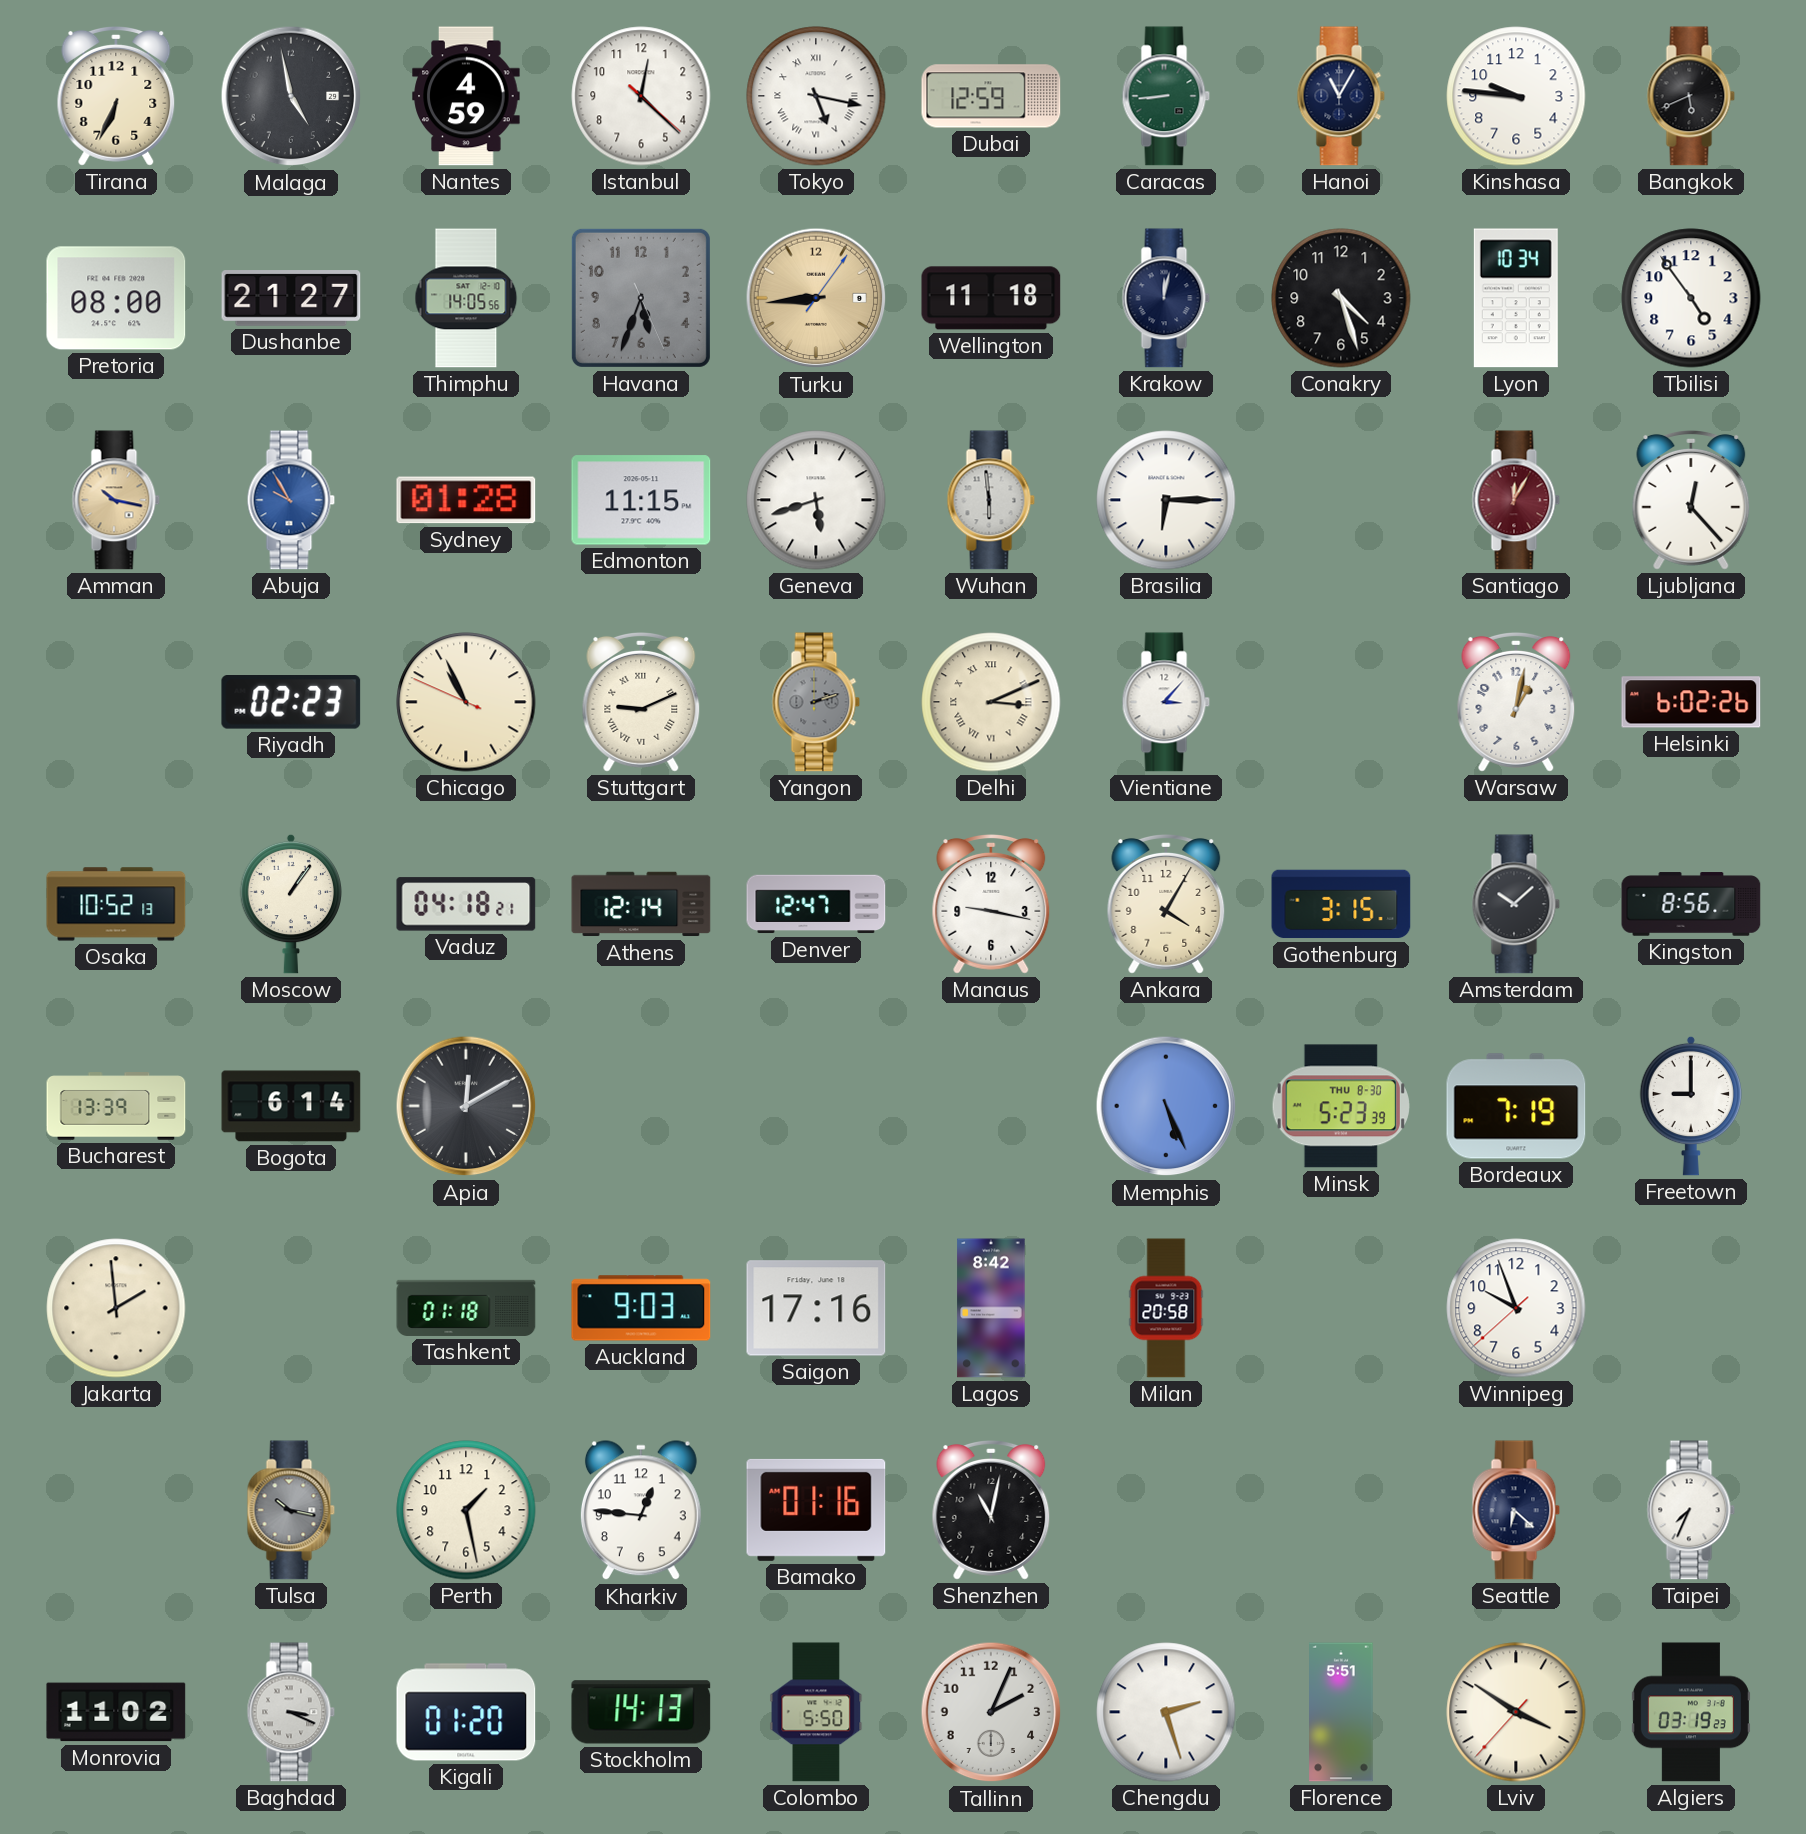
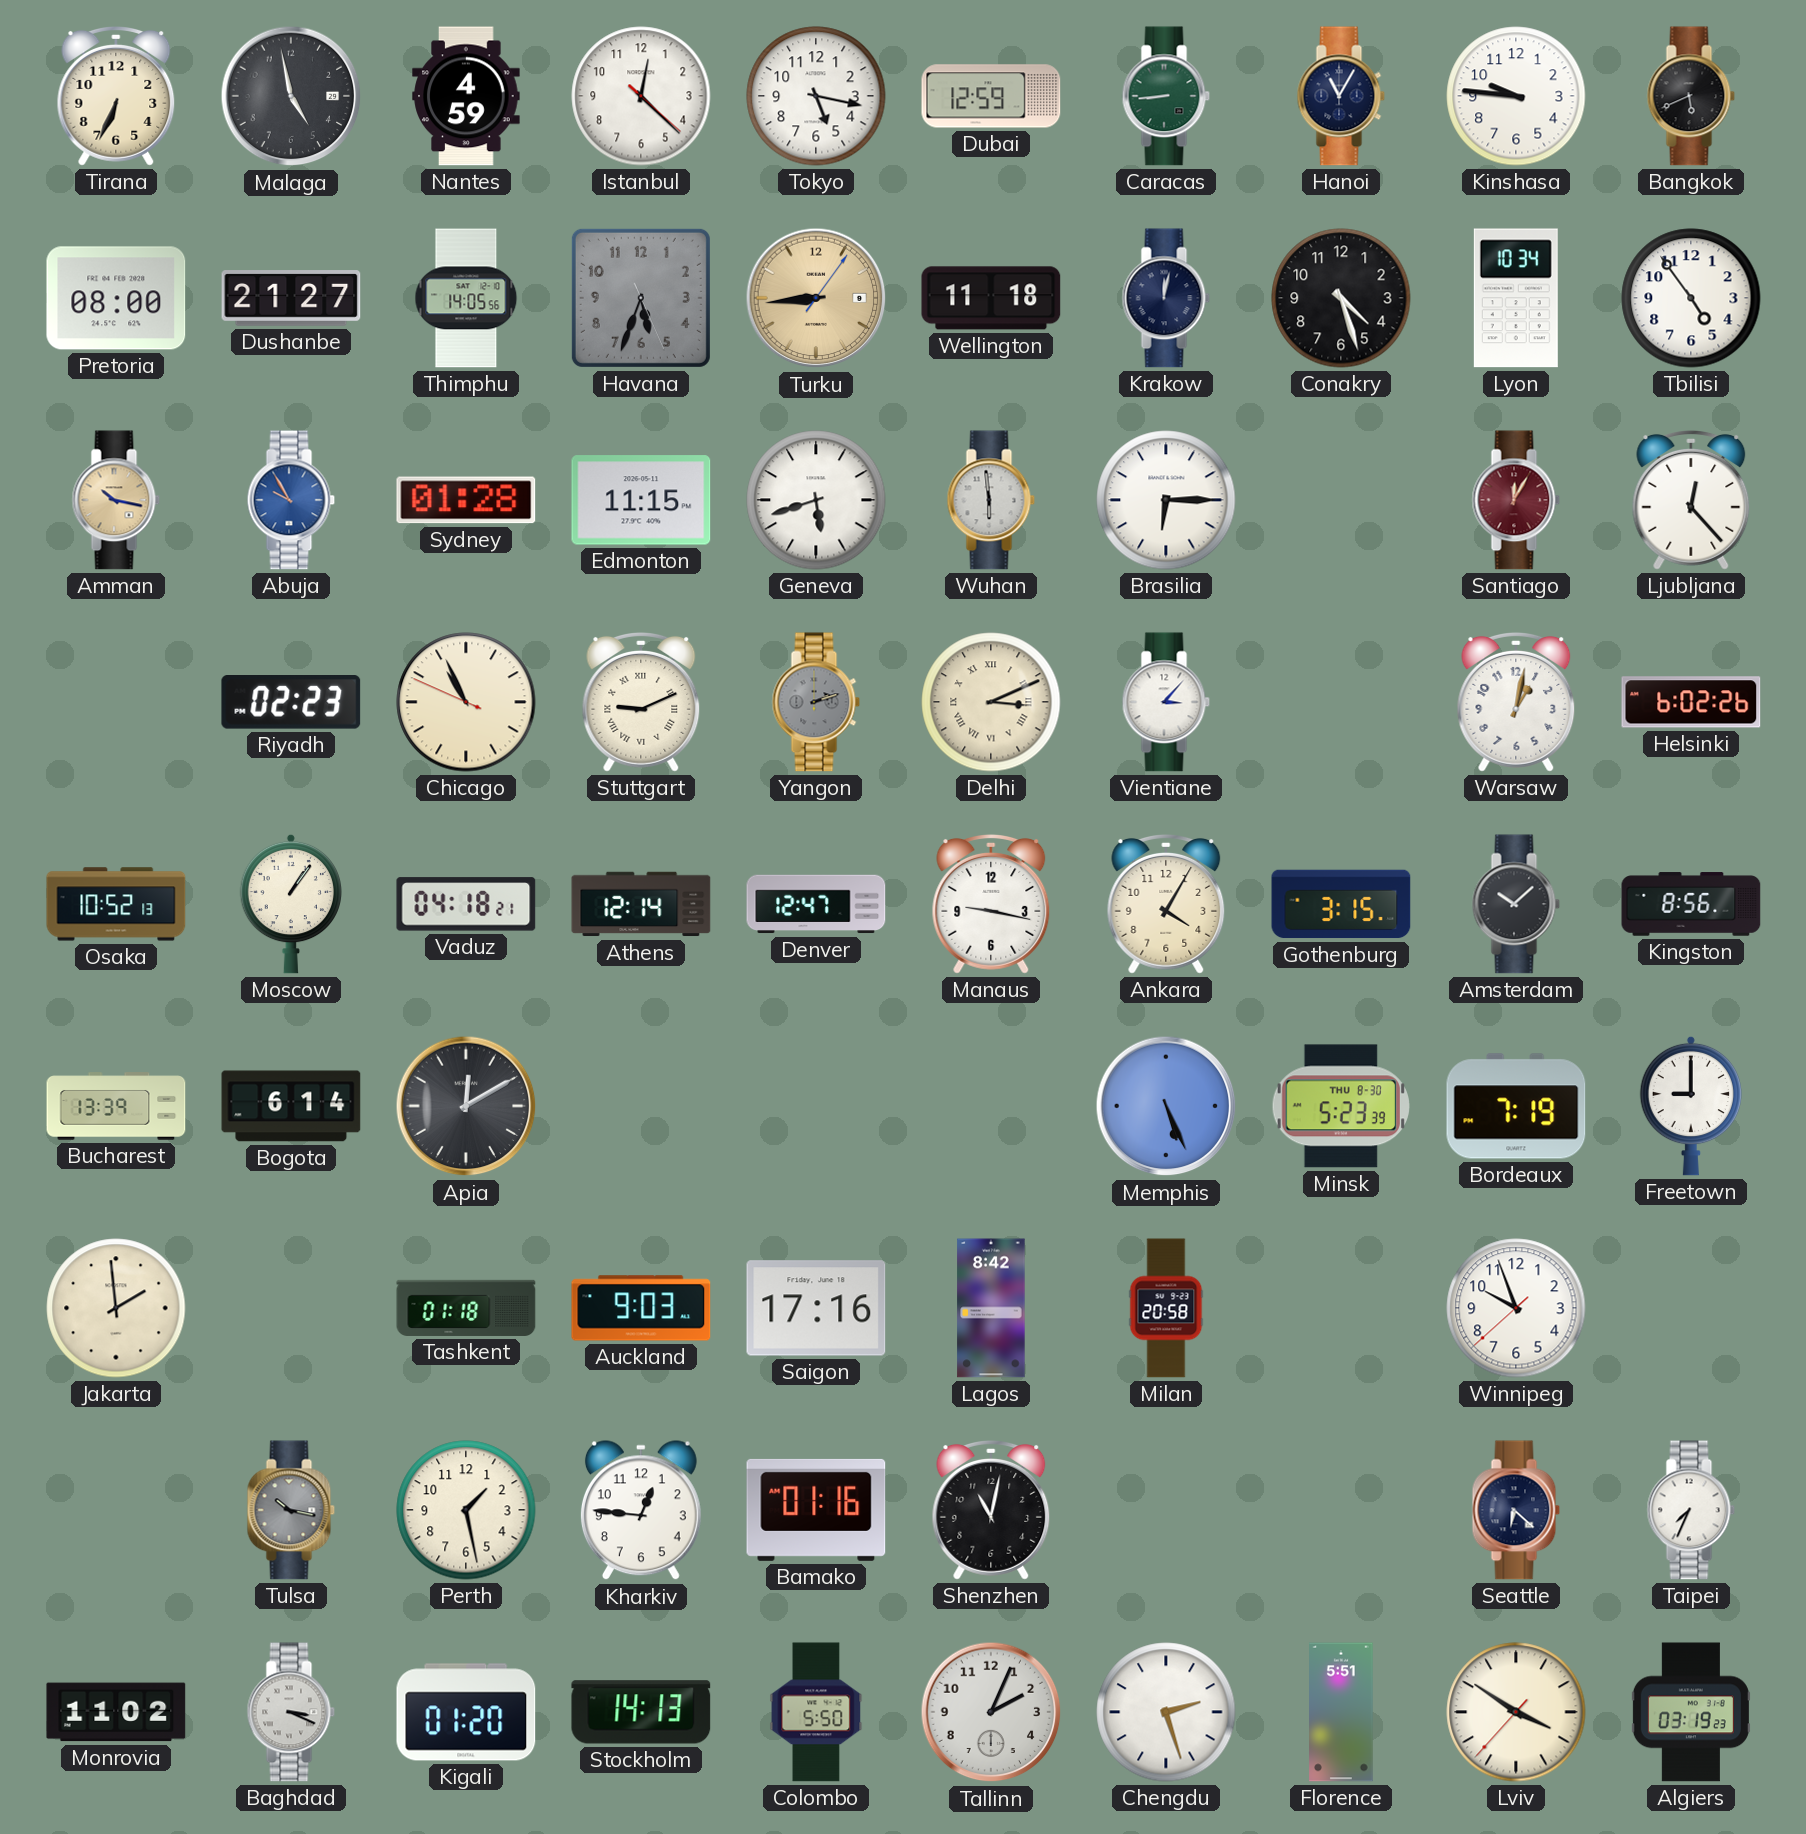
Tokyo numerals: Roman -> Arabic (816, 96)
